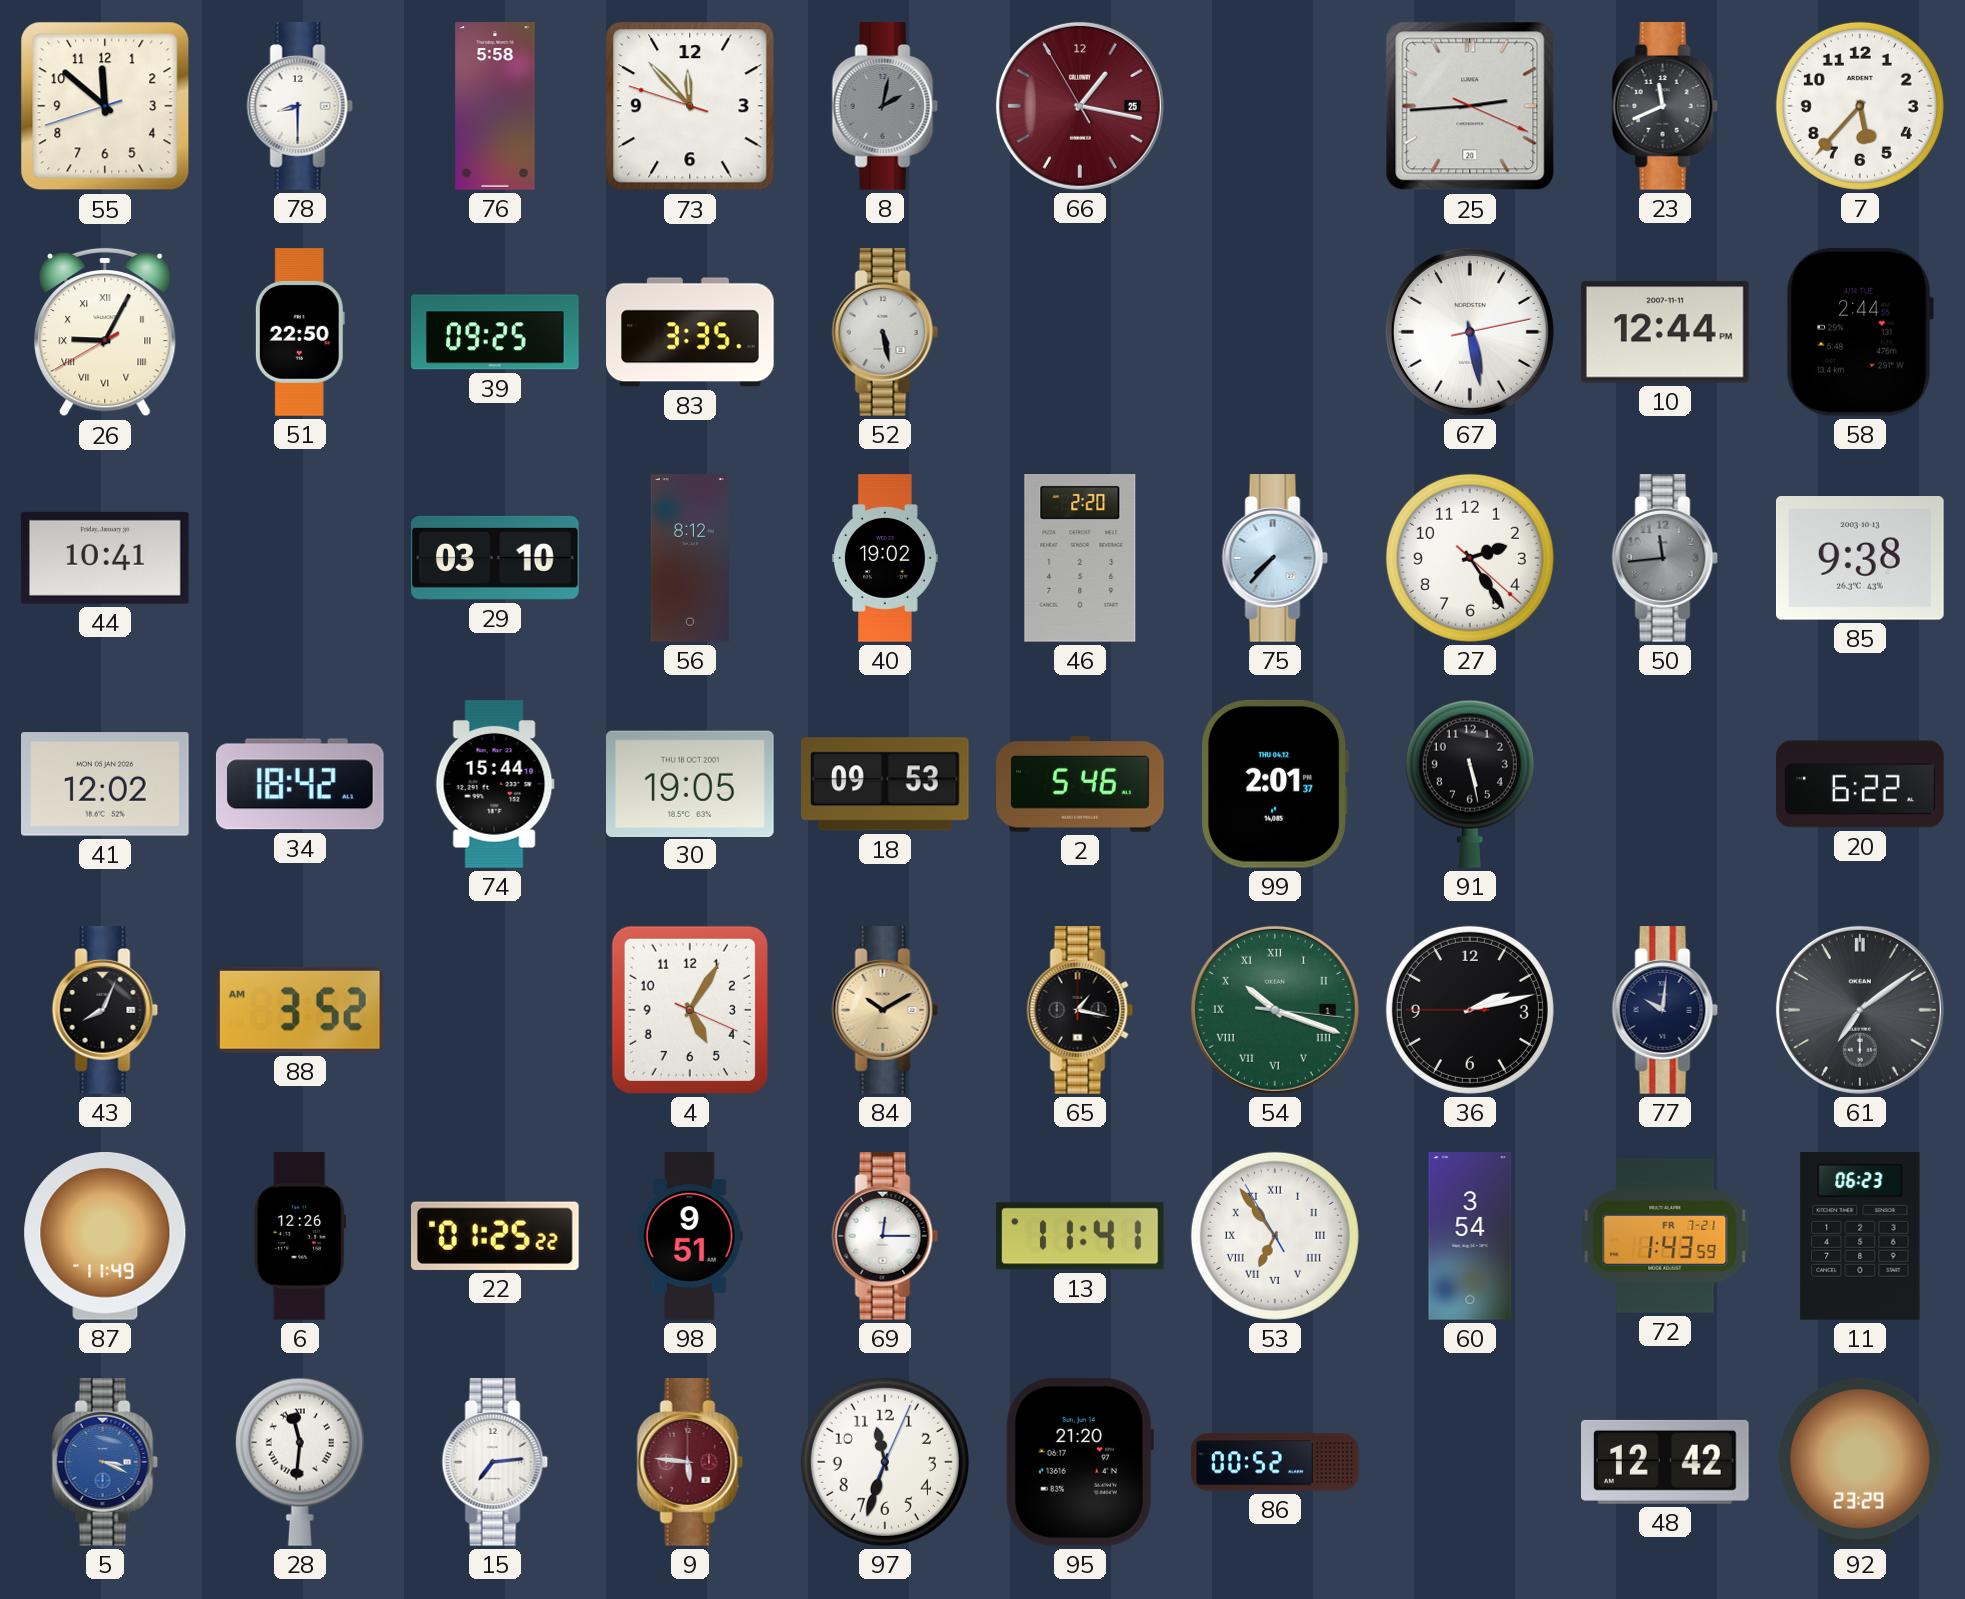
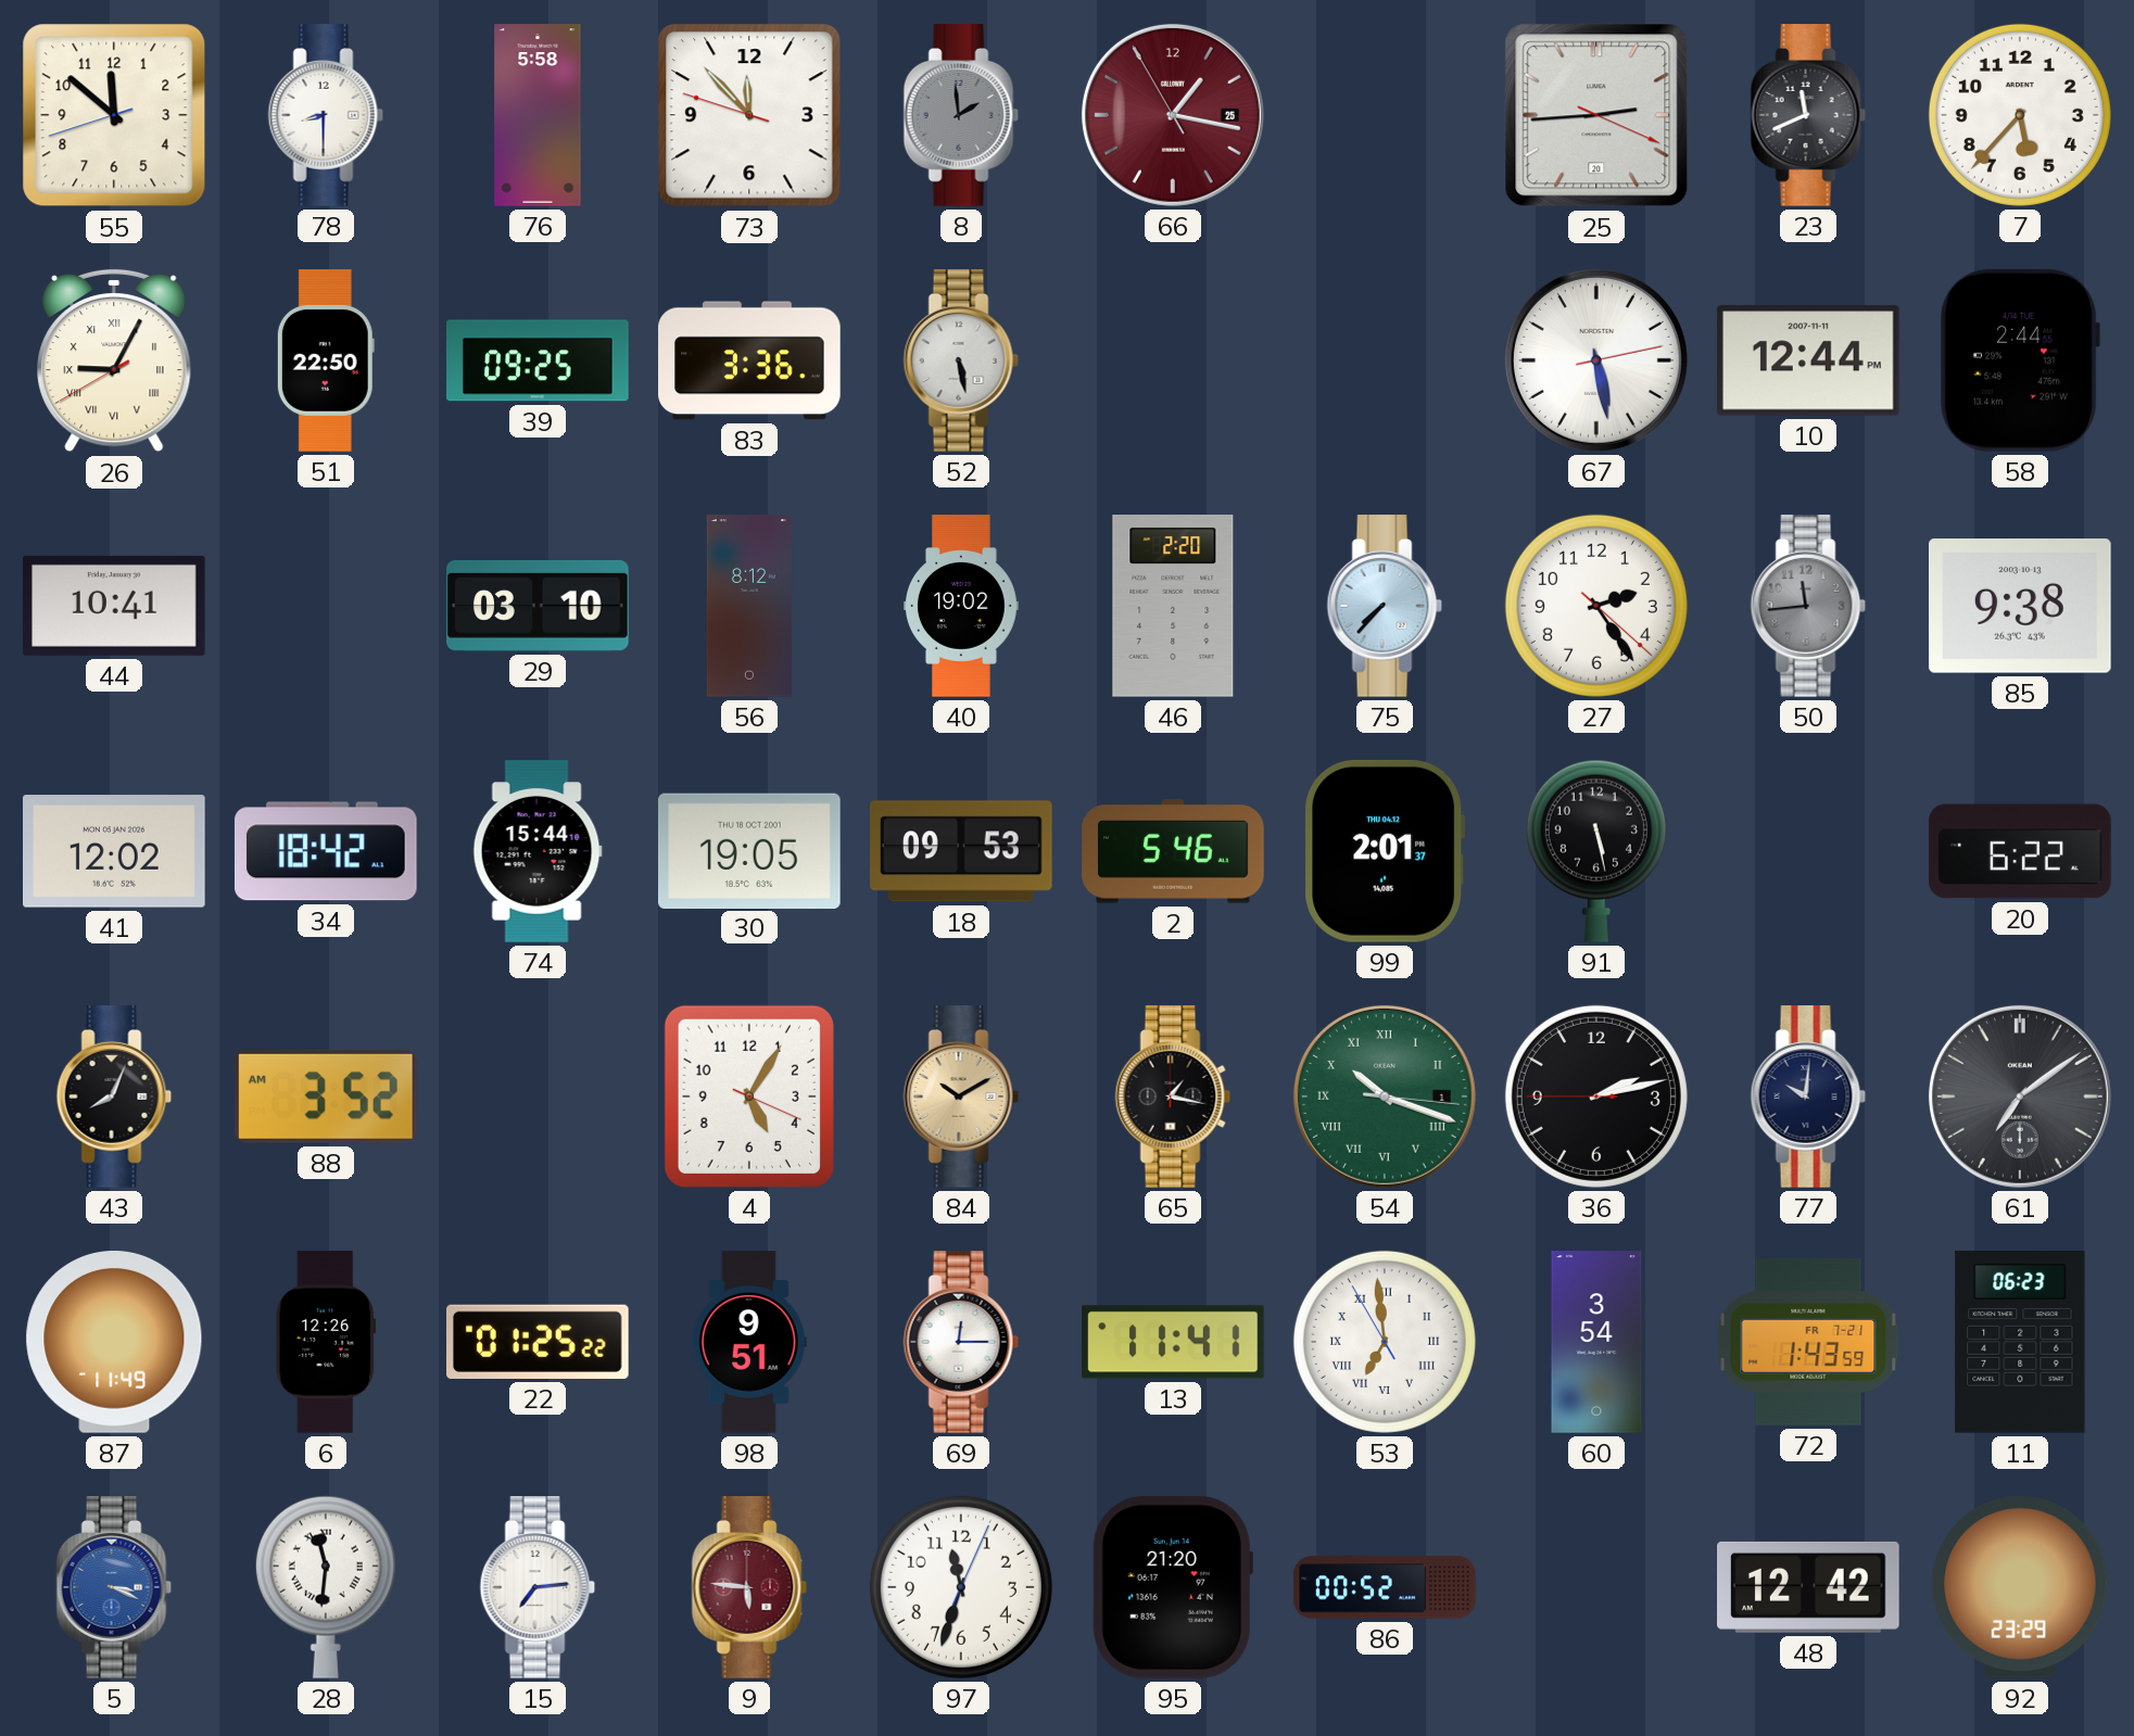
8: 2:02 -> 1:59 (961, 115)
83: 3:35 -> 3:36 (749, 360)
53: 6:53 -> 6:58 (1385, 1342)
